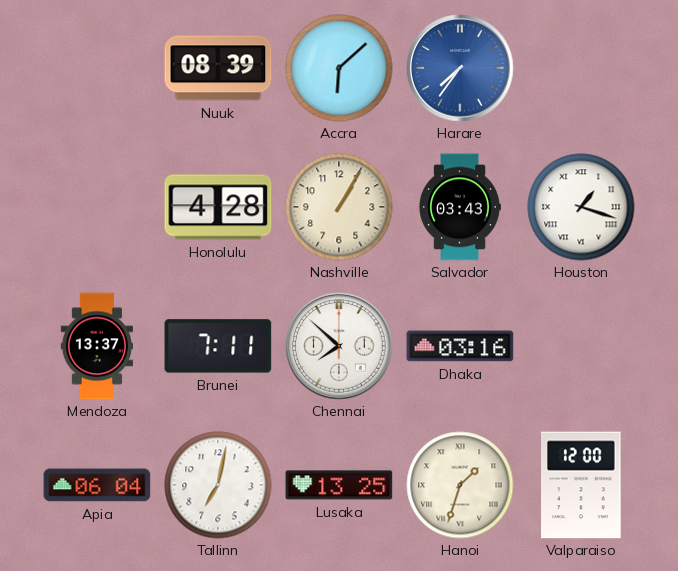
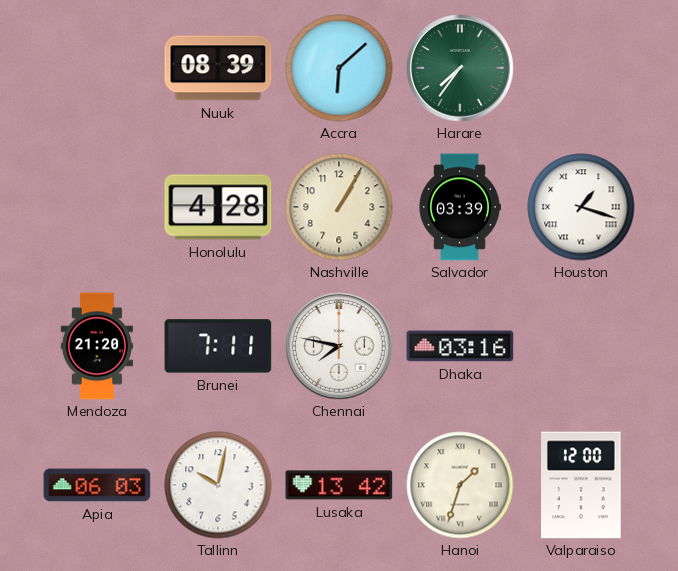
Harare dial: blue -> green (460, 68)
Salvador: 03:43 -> 03:39 (460, 207)
Mendoza: 13:37 -> 21:20 (97, 346)
Chennai: 7:52 -> 7:47 (339, 346)
Apia: 06:04 -> 06:03 (97, 485)
Tallinn: 7:02 -> 10:02 (218, 485)
Lusaka: 13:25 -> 13:42 (339, 485)
